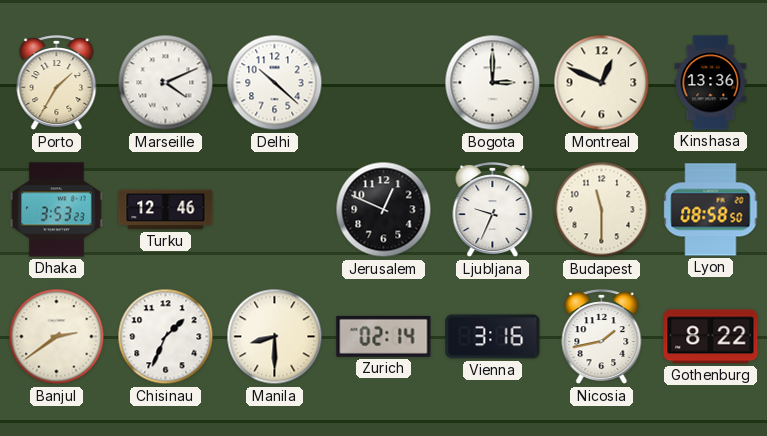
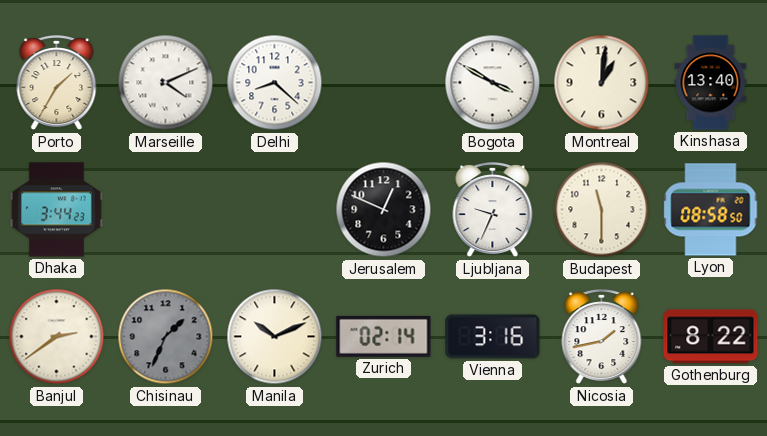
Delhi: 10:22 -> 8:22 (275, 83)
Bogota: 3:00 -> 3:50 (493, 83)
Montreal: 12:49 -> 1:01 (602, 83)
Kinshasa: 13:36 -> 13:40 (711, 83)
Dhaka: 3:53 -> 3:44 (56, 210)
Turku: 12:46 -> none (166, 210)
Chisinau dial: white -> grey (166, 337)
Manila: 8:30 -> 10:11 (275, 337)
